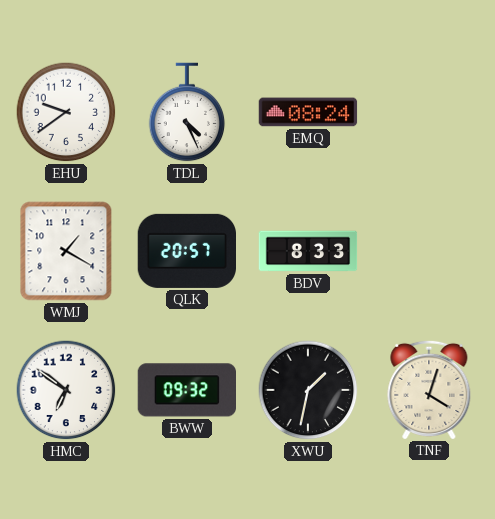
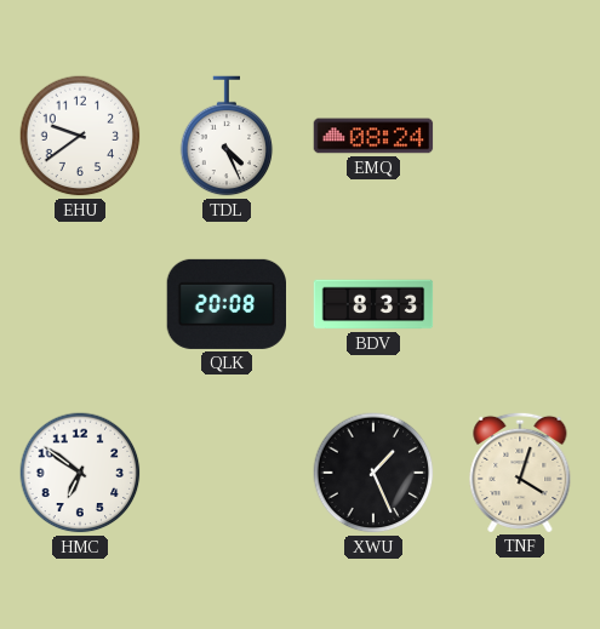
WMJ: 1:20 -> none (66, 251)
QLK: 20:57 -> 20:08 (225, 304)
BWW: 09:32 -> none (187, 390)
XWU: 1:32 -> 1:26 (373, 473)
